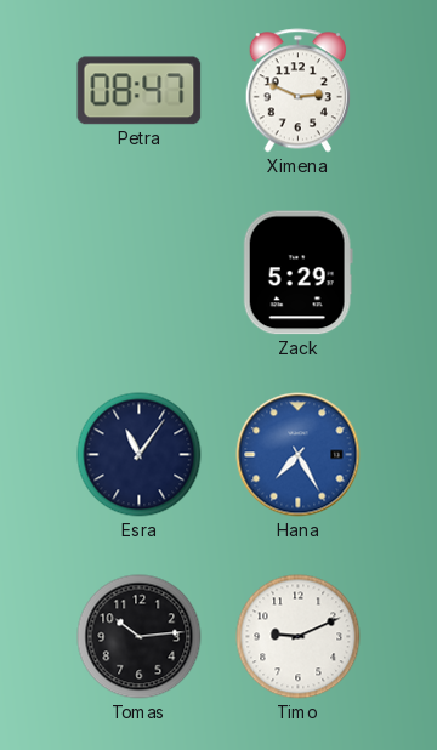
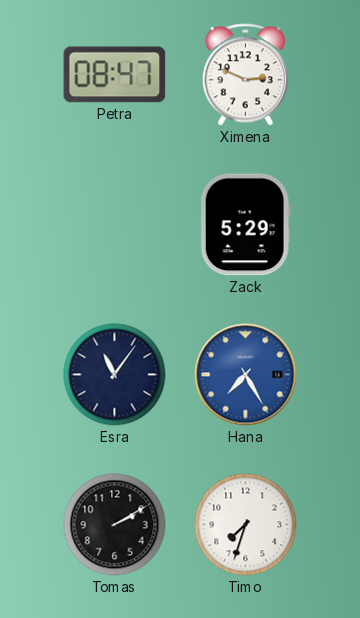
Tomas: 10:14 -> 2:10 (115, 525)
Timo: 9:11 -> 7:33 (246, 525)
